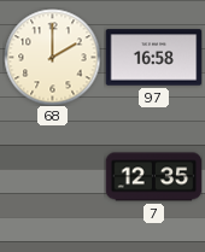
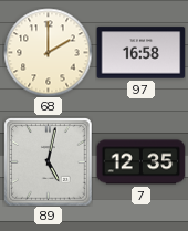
89: none -> 5:02 (48, 161)
